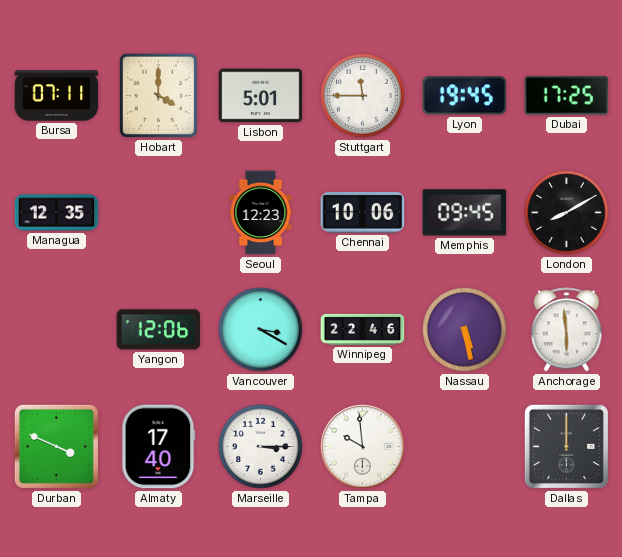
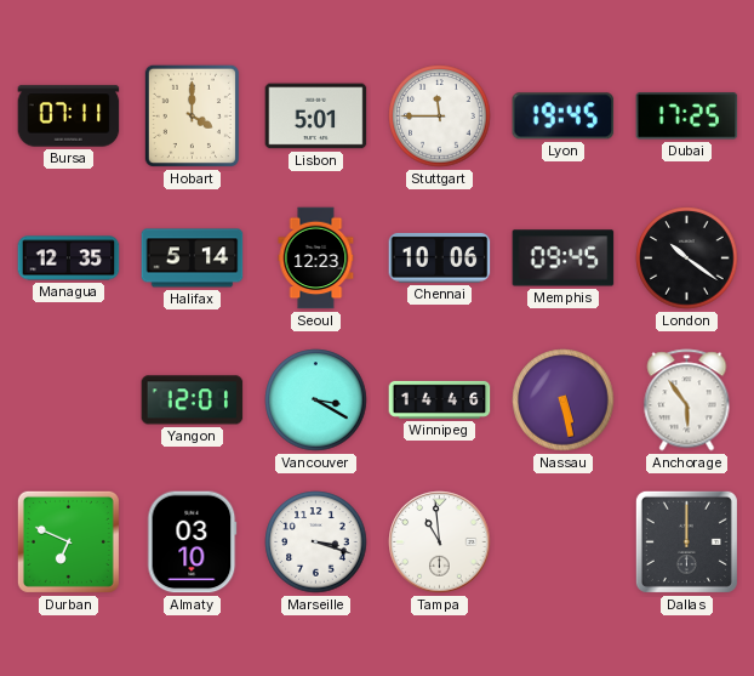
Halifax: none -> 5:14 (193, 259)
London: 8:10 -> 10:21 (687, 259)
Yangon: 12:06 -> 12:01 (193, 401)
Winnipeg: 22:46 -> 14:46 (440, 399)
Anchorage: 5:59 -> 5:54 (687, 401)
Durban: 3:49 -> 6:49 (68, 541)
Almaty: 17:40 -> 03:10 (193, 542)
Marseille: 3:15 -> 3:18 (316, 542)
Tampa: 9:59 -> 10:59 (440, 542)
